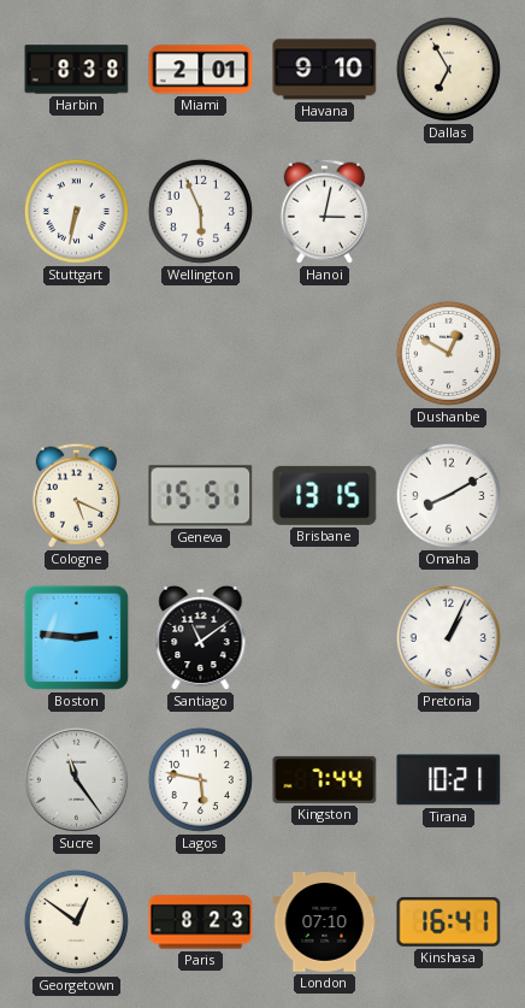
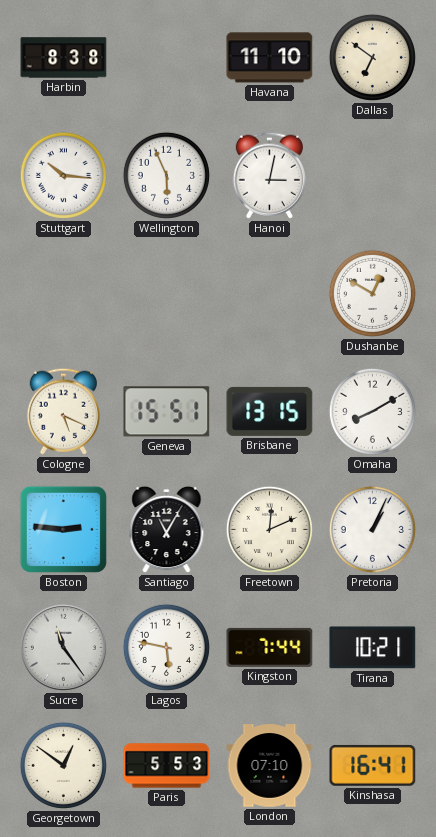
Miami: 2:01 -> none (201, 70)
Havana: 9:10 -> 11:10 (270, 58)
Dallas: 6:55 -> 6:51 (372, 57)
Stuttgart: 6:32 -> 10:16 (63, 175)
Santiago: 11:09 -> 11:05 (167, 530)
Freetown: none -> 12:11 (269, 529)
Paris: 8:23 -> 5:53 (167, 766)
